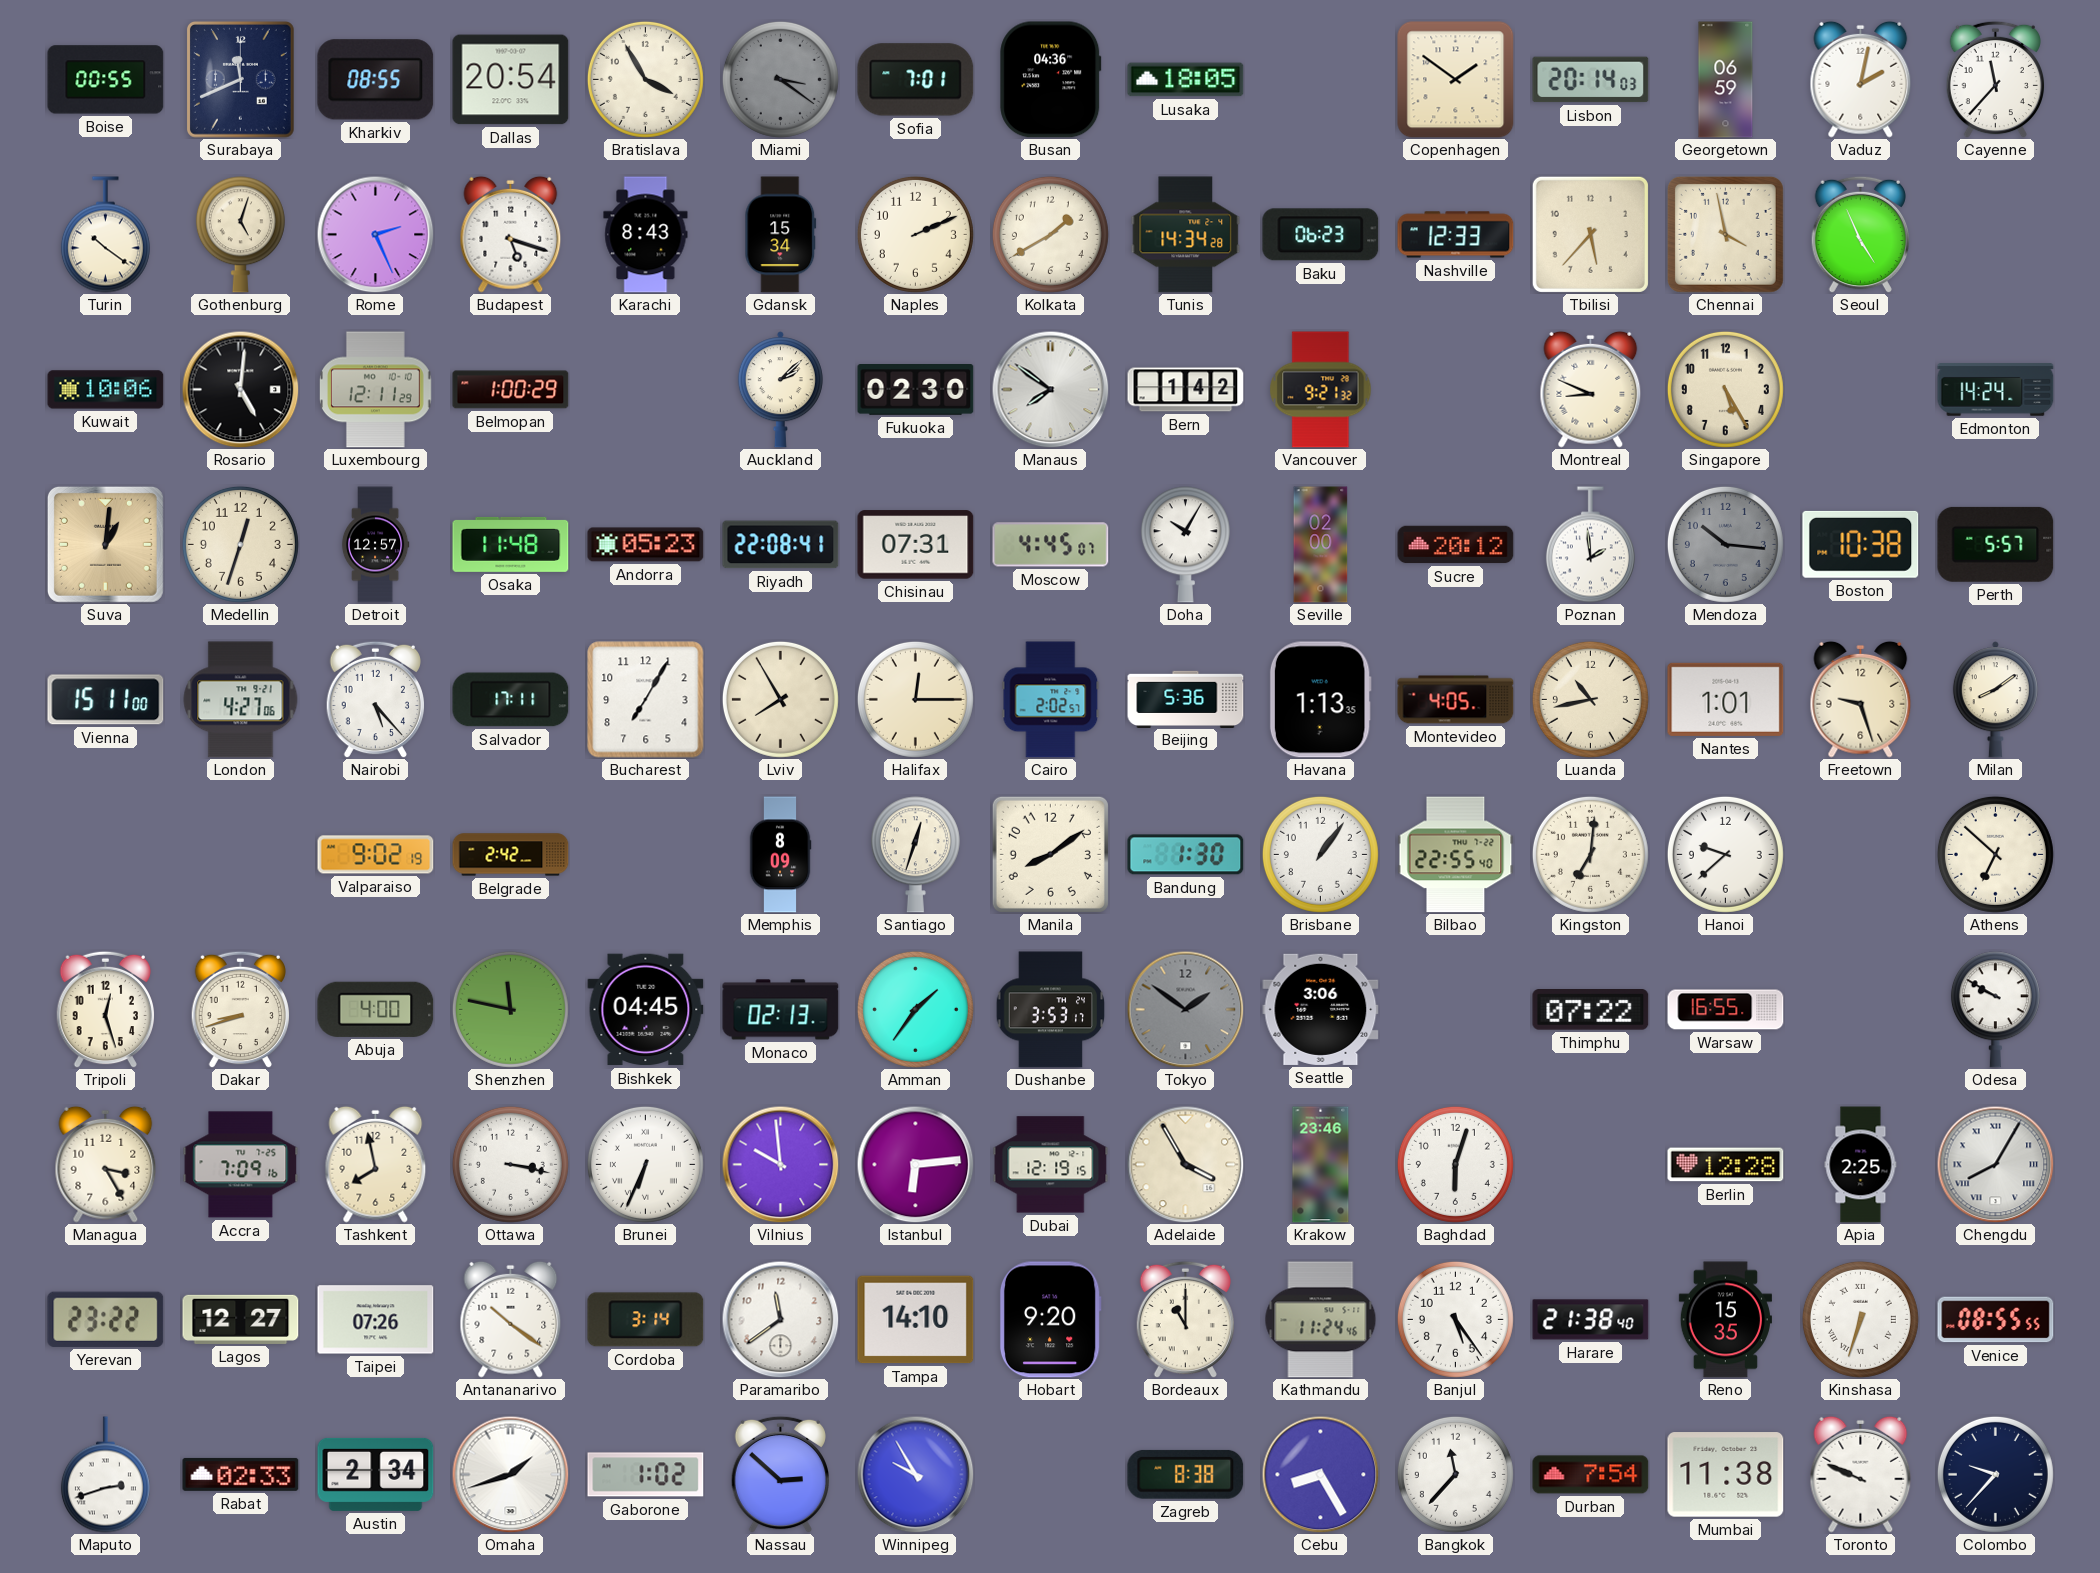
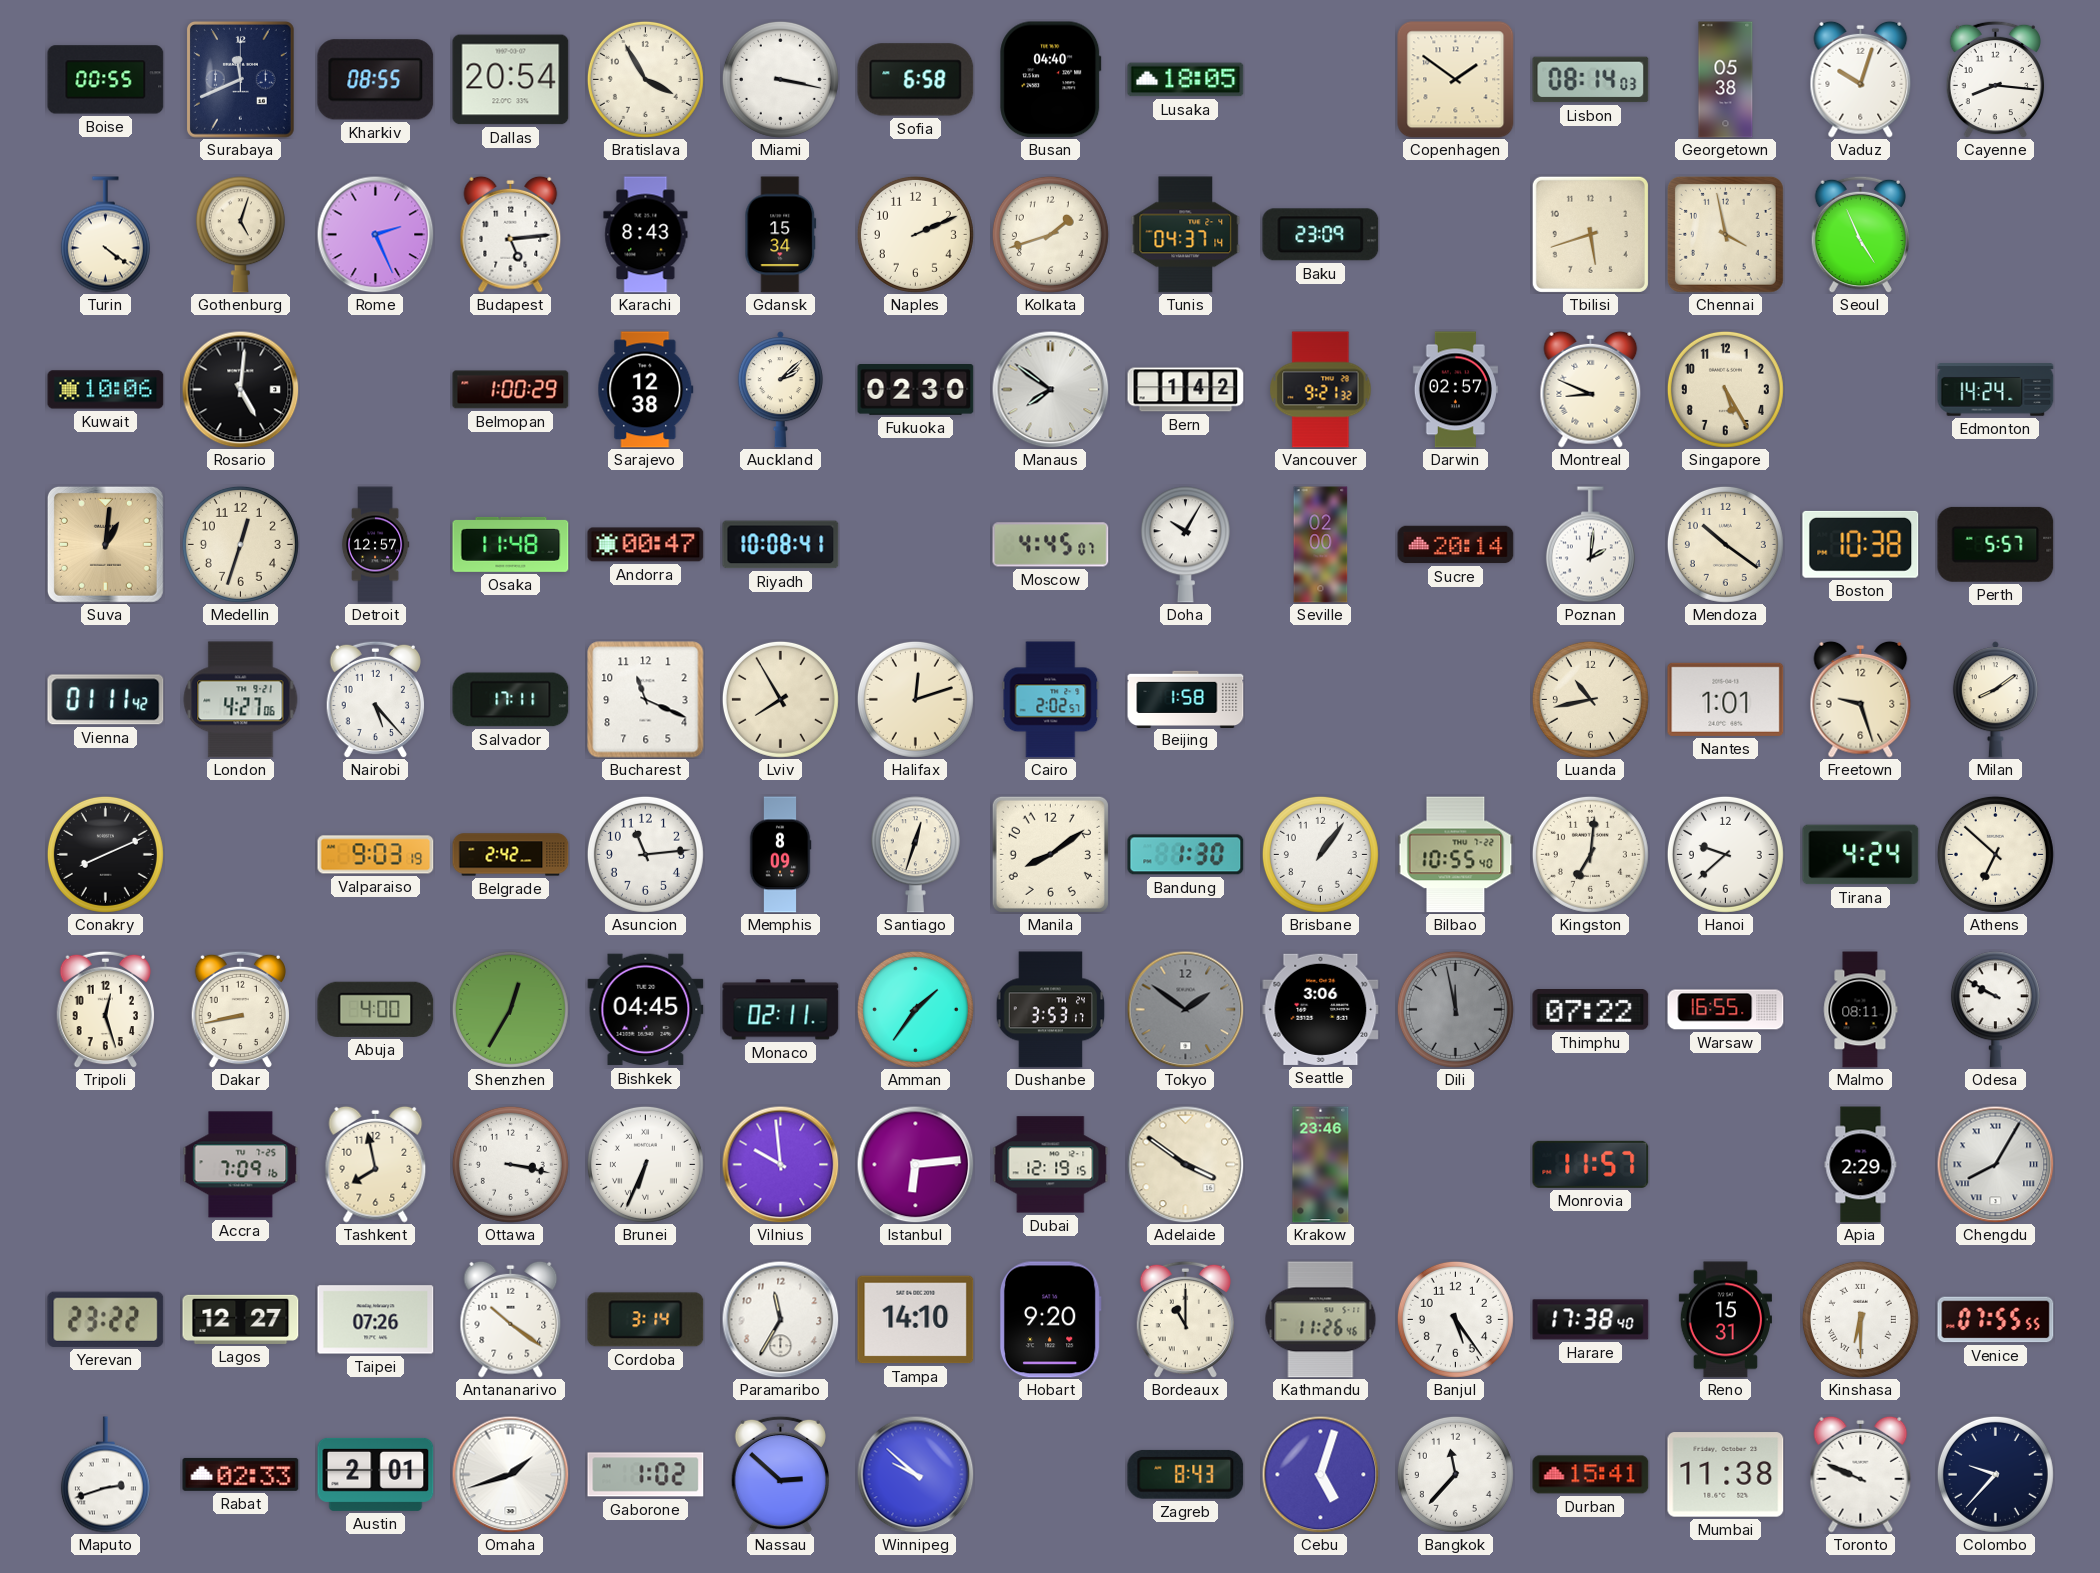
Miami: 3:21 -> 3:17 (780, 79)
Miami dial: grey -> white (780, 79)
Sofia: 7:01 -> 6:58 (916, 80)
Busan: 04:36 -> 04:40 (1051, 80)
Lisbon: 20:14 -> 08:14 (1591, 80)
Georgetown: 06:59 -> 05:38 (1726, 80)
Vaduz: 2:02 -> 10:03 (1861, 79)
Cayenne: 11:37 -> 8:16 (1995, 79)
Turin: 10:21 -> 4:21 (105, 235)
Budapest: 5:18 -> 5:14 (511, 234)
Kolkata: 1:40 -> 1:42 (1050, 234)
Tunis: 14:34 -> 04:37 (1186, 235)
Baku: 06:23 -> 23:09 (1321, 235)
Nashville: 12:33 -> none (1456, 235)
Tbilisi: 5:37 -> 5:42 (1590, 234)
Luxembourg: 12:11 -> none (375, 390)
Sarajevo: none -> 12:38 (646, 390)
Darwin: none -> 02:57 (1455, 390)
Andorra: 05:23 -> 00:47 (646, 545)
Riyadh: 22:08 -> 10:08 (781, 545)
Chisinau: 07:31 -> none (916, 545)
Sucre: 20:12 -> 20:14 (1456, 545)
Poznan: 1:59 -> 2:01 (1590, 545)
Mendoza: 10:16 -> 10:21 (1725, 544)
Mendoza dial: grey -> cream (1725, 544)
Vienna: 15:11 -> 01:11 (106, 700)
Bucharest: 7:05 -> 11:19 (646, 700)
Halifax: 12:15 -> 12:12 (915, 699)
Beijing: 5:36 -> 1:58 (1186, 699)
Havana: 1:13 -> none (1320, 700)
Montevideo: 4:05 -> none (1456, 700)
Conakry: none -> 8:11 (105, 854)
Valparaiso: 9:02 -> 9:03 (376, 855)
Asuncion: none -> 11:14 (645, 854)
Bilbao: 22:55 -> 10:55 (1456, 855)
Tirana: none -> 4:24 (1861, 855)
Dakar: 8:42 -> 8:43 (240, 1009)
Shenzhen: 11:47 -> 12:35 (510, 1009)
Monaco: 02:13 -> 02:11 (781, 1010)
Dili: none -> 11:58 (1455, 1009)
Malmo: none -> 08:11 (1860, 1010)
Managua: 3:25 -> none (106, 1164)
Adelaide: 3:55 -> 3:51 (1185, 1164)
Baghdad: 6:03 -> none (1455, 1164)
Monrovia: none -> 11:57 (1591, 1164)
Berlin: 12:28 -> none (1726, 1165)
Apia: 2:25 -> 2:29 (1861, 1165)
Paramaribo: 11:39 -> 11:35 (780, 1319)
Kathmandu: 11:24 -> 11:26 (1321, 1320)
Harare: 21:38 -> 17:38 (1591, 1320)
Reno: 15:35 -> 15:31 (1725, 1320)
Kinshasa: 6:33 -> 6:30 (1860, 1319)
Venice: 08:55 -> 07:55 (1996, 1320)
Austin: 2:34 -> 2:01 (376, 1474)
Winnipeg: 9:55 -> 9:52 (915, 1474)
Zagreb: 8:38 -> 8:43 (1186, 1474)
Cebu: 8:25 -> 5:03 (1320, 1474)
Durban: 7:54 -> 15:41 (1591, 1475)
